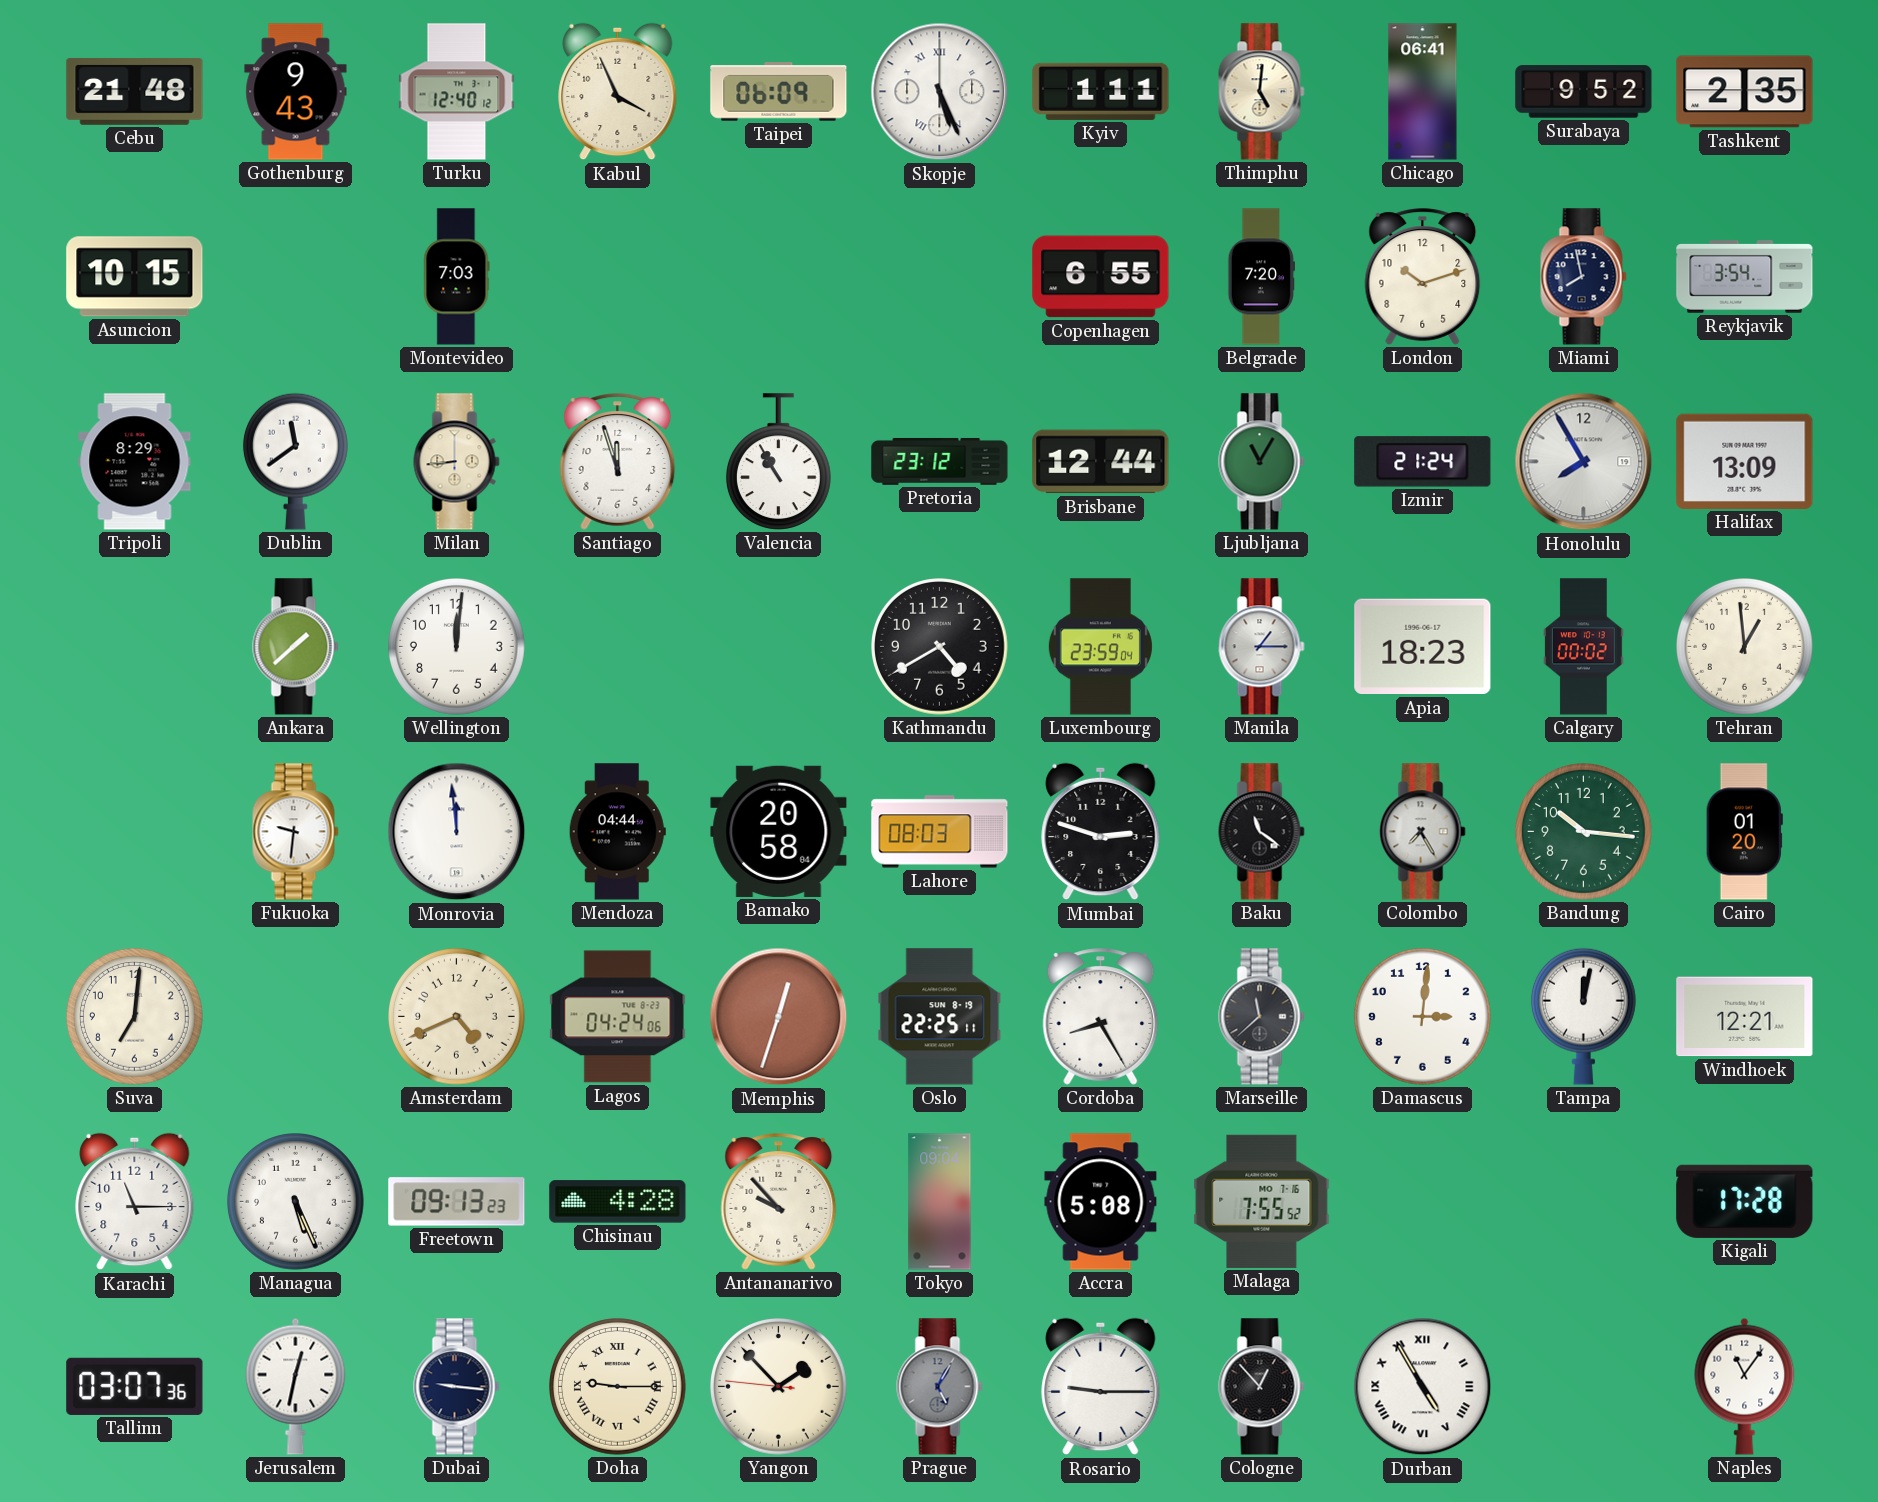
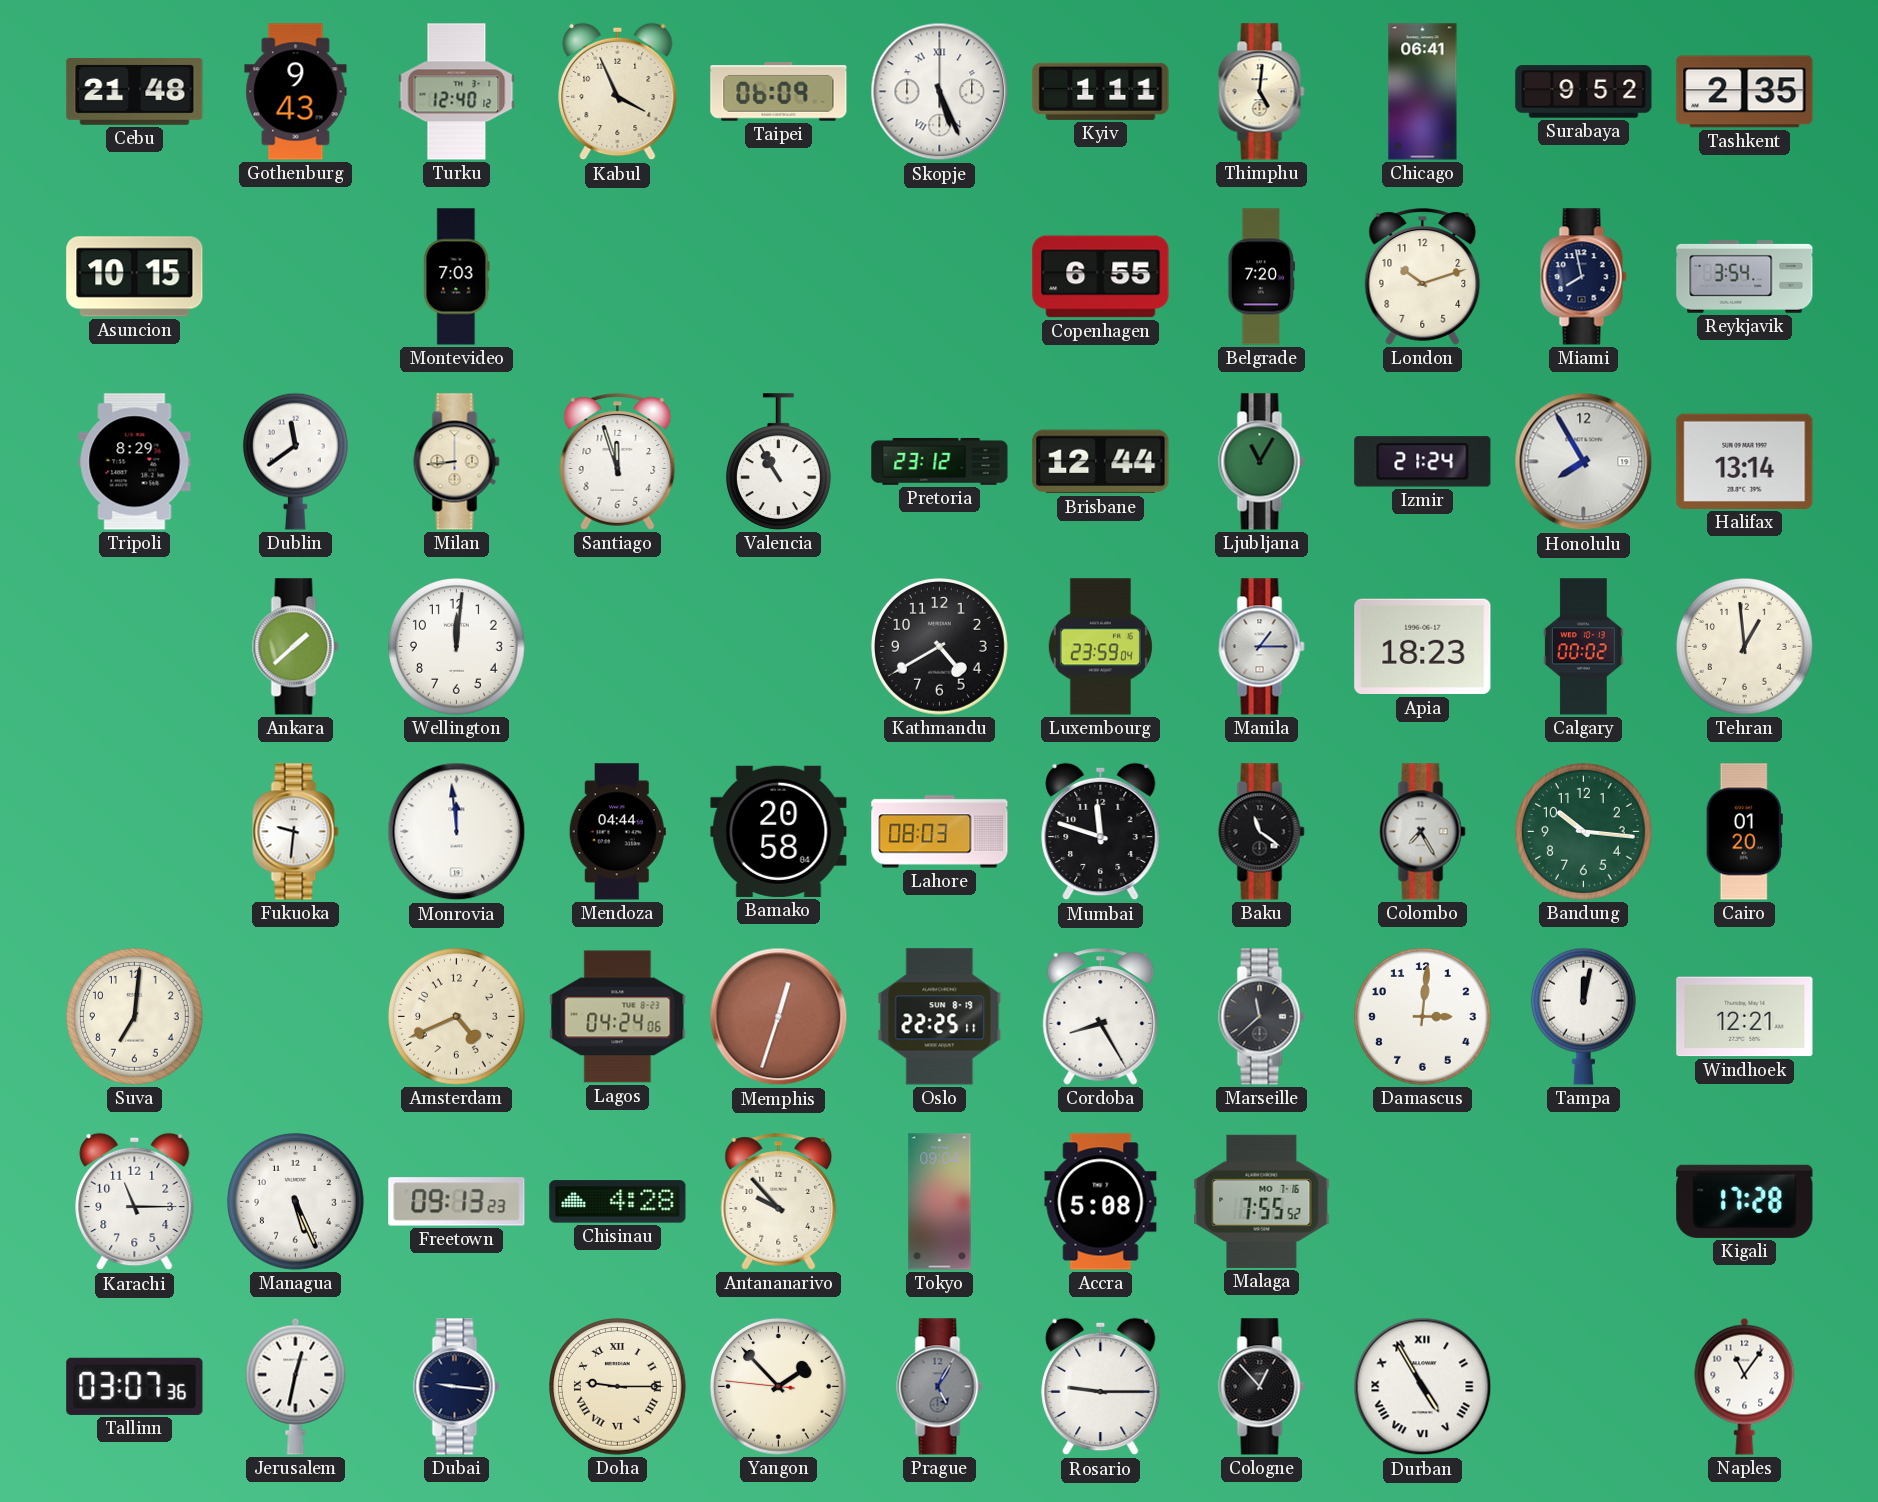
Halifax: 13:09 -> 13:14 (1745, 461)
Mumbai: 2:48 -> 11:48 (1101, 832)
